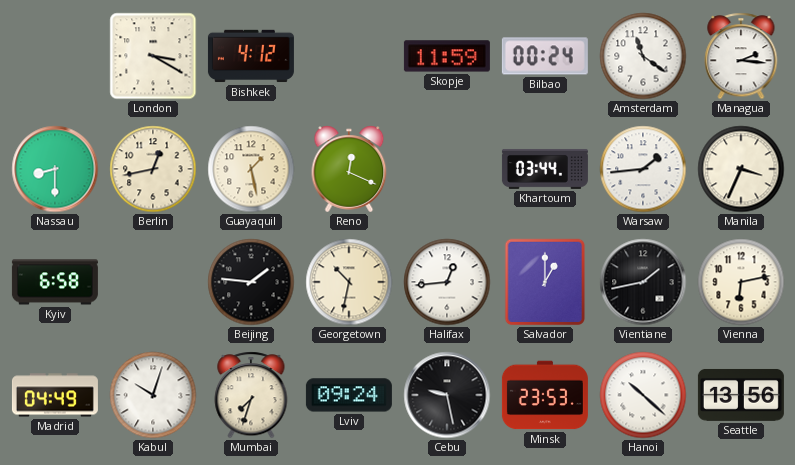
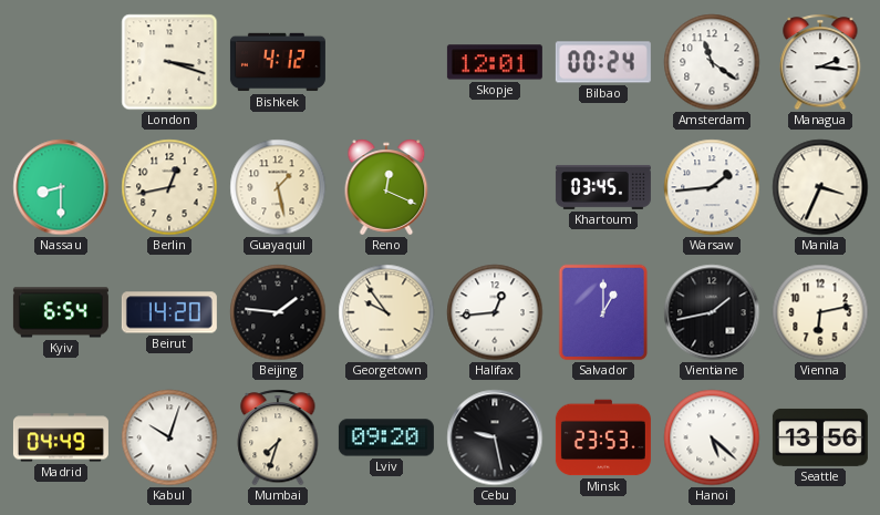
London: 3:20 -> 3:18 (169, 62)
Skopje: 11:59 -> 12:01 (495, 62)
Khartoum: 03:44 -> 03:45 (603, 187)
Kyiv: 6:58 -> 6:54 (61, 312)
Beirut: none -> 14:20 (169, 312)
Georgetown: 10:32 -> 9:54 (386, 312)
Lviv: 09:24 -> 09:20 (386, 437)
Hanoi: 10:22 -> 5:22 (712, 437)
